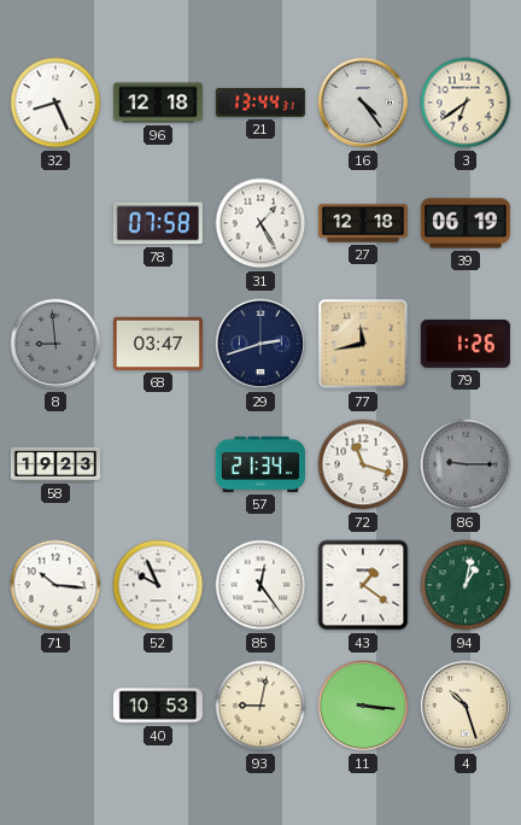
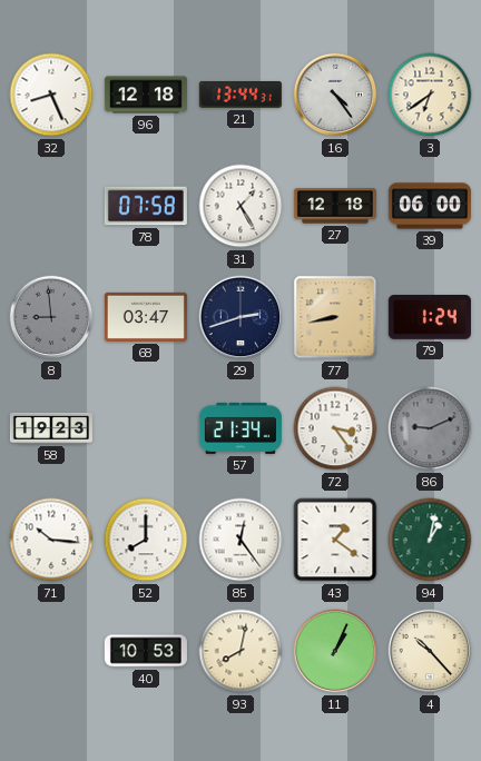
39: 06:19 -> 06:00 (430, 206)
77: 11:43 -> 8:43 (335, 317)
79: 1:26 -> 1:24 (430, 318)
72: 11:18 -> 3:24 (335, 428)
86: 9:15 -> 9:11 (430, 428)
52: 9:56 -> 8:00 (146, 540)
93: 9:02 -> 8:02 (240, 651)
11: 3:16 -> 1:04 (335, 651)
4: 10:27 -> 10:23 (430, 651)
